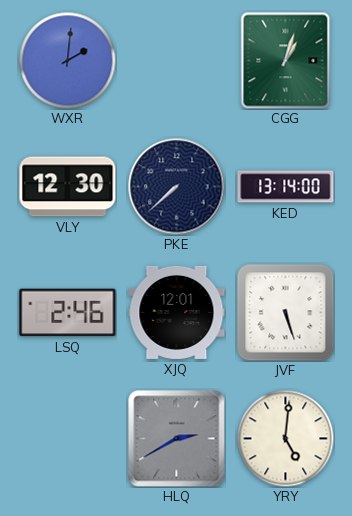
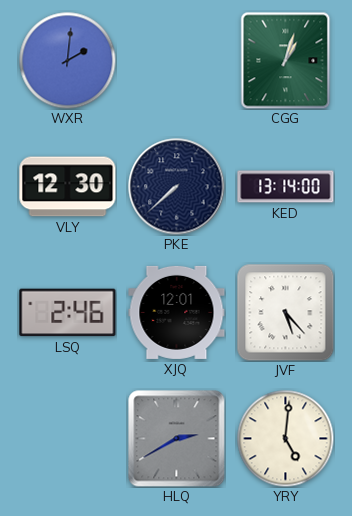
JVF: 5:27 -> 5:23 (286, 313)
